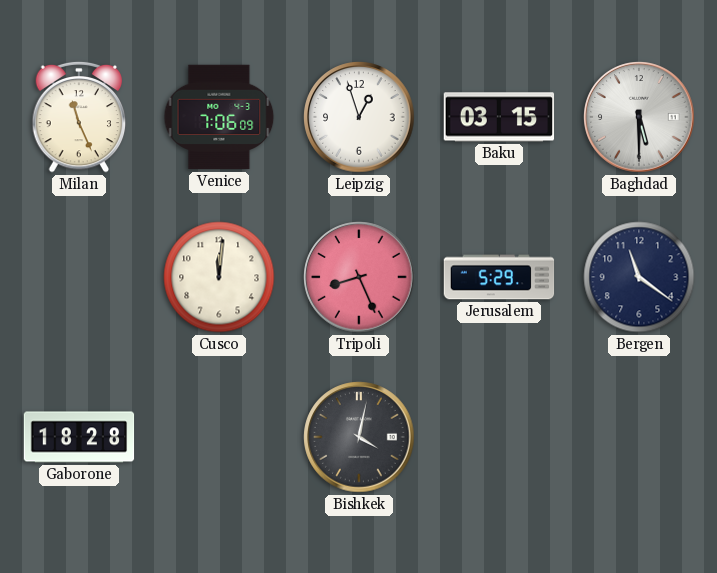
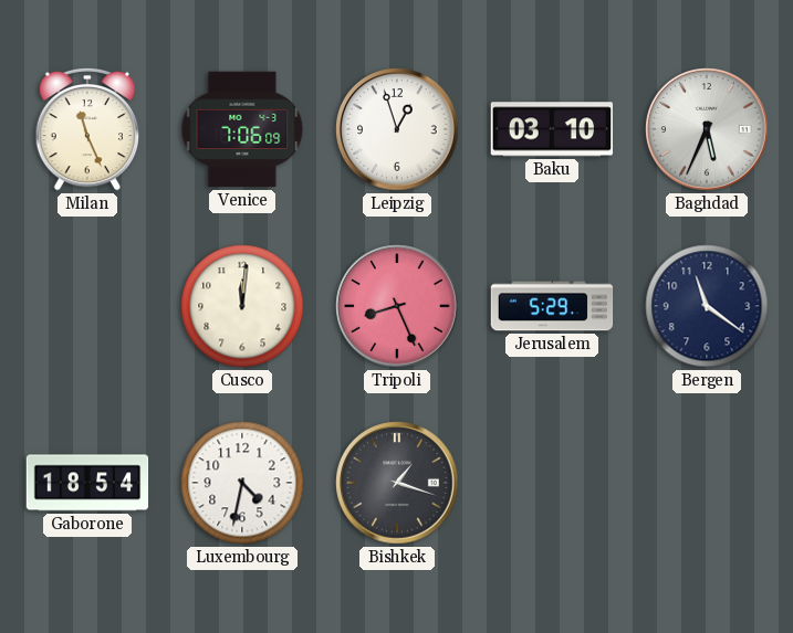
Baku: 03:15 -> 03:10 (552, 129)
Baghdad: 5:30 -> 5:34 (707, 129)
Gaborone: 18:28 -> 18:54 (87, 483)
Luxembourg: none -> 4:32 (242, 483)
Bishkek: 4:02 -> 1:18 (397, 483)
